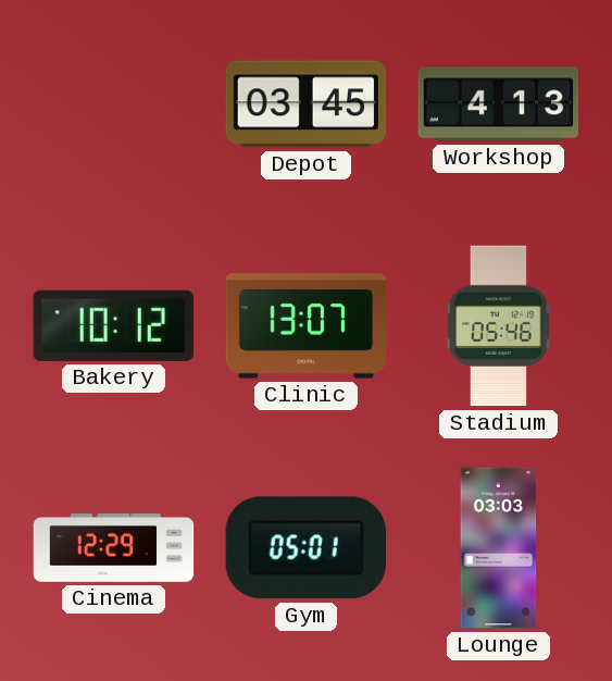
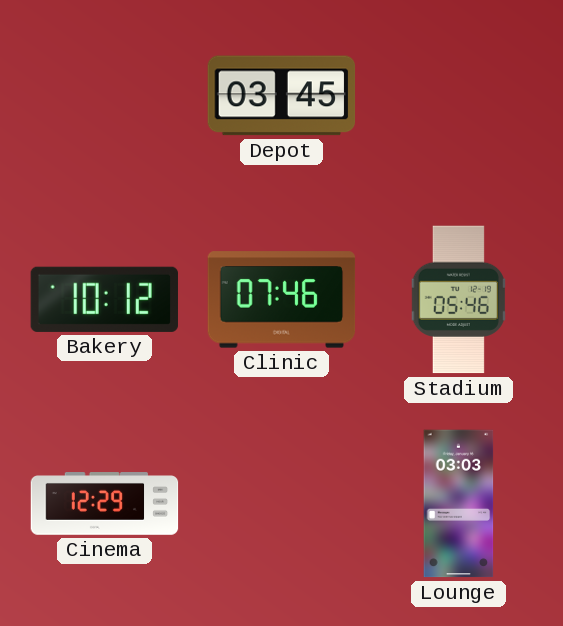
Workshop: 4:13 -> none (499, 104)
Clinic: 13:07 -> 07:46 (282, 300)
Gym: 05:01 -> none (305, 548)
